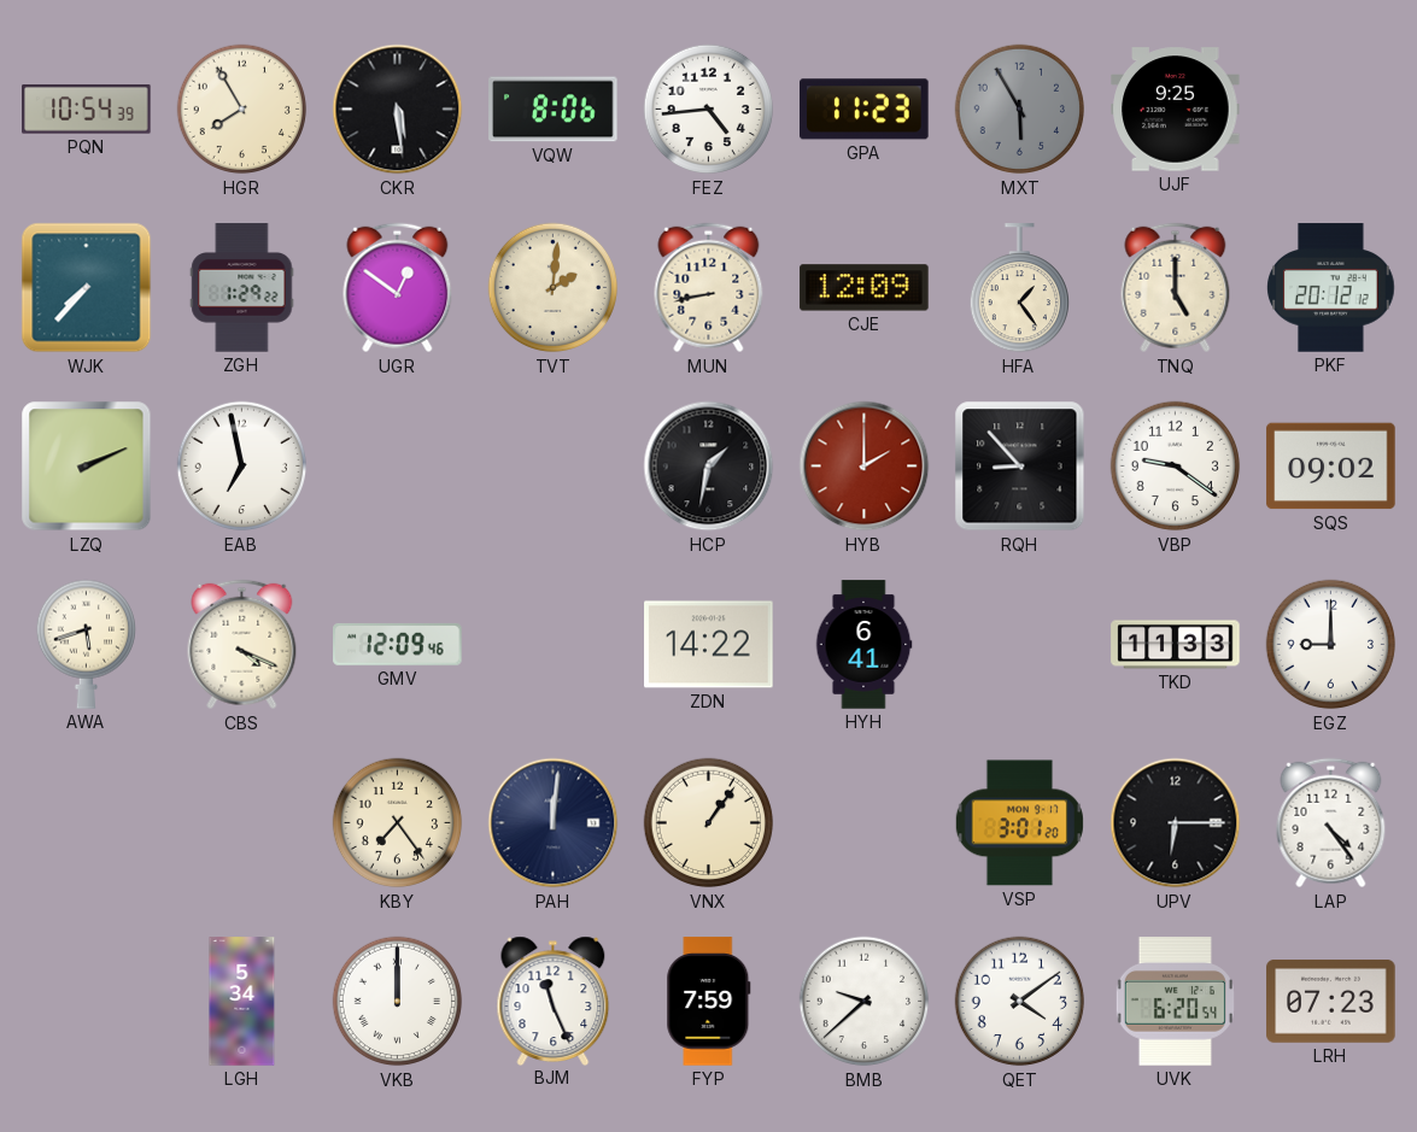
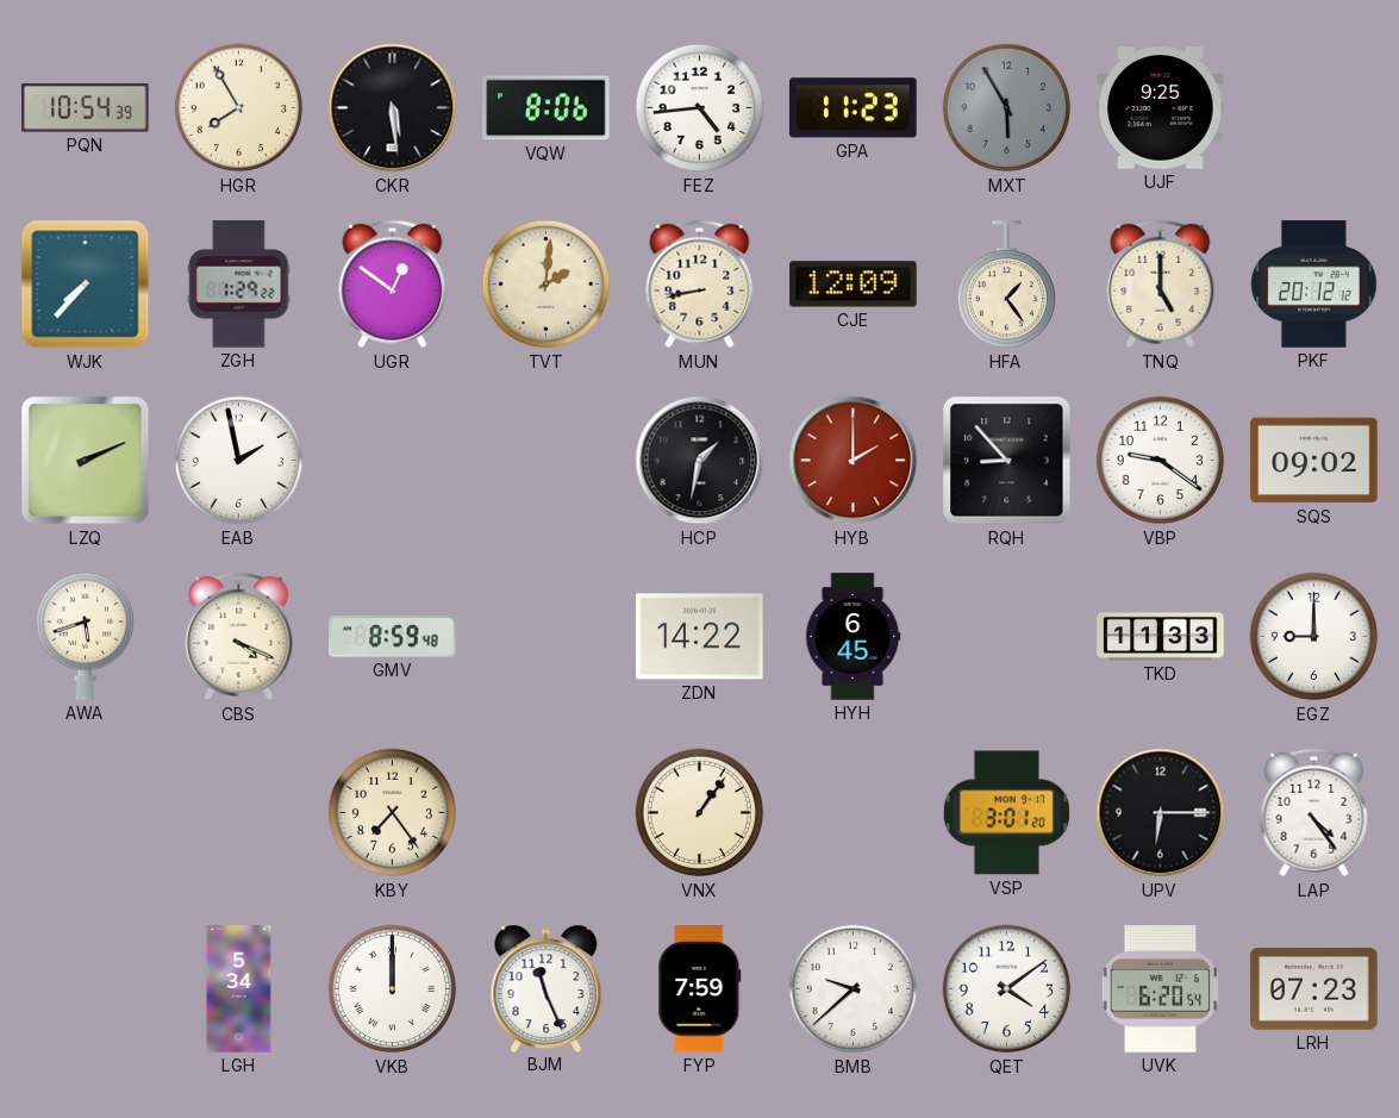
EAB: 6:58 -> 1:58 (239, 461)
GMV: 12:09 -> 8:59 (393, 636)
HYH: 6:41 -> 6:45 (852, 637)
PAH: 12:01 -> none (554, 823)
